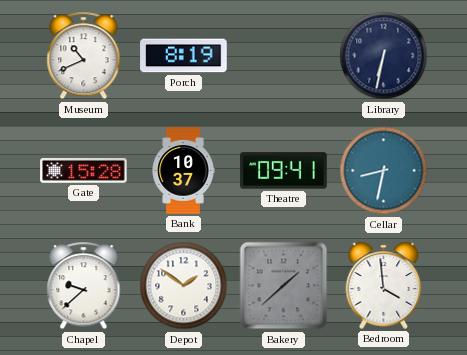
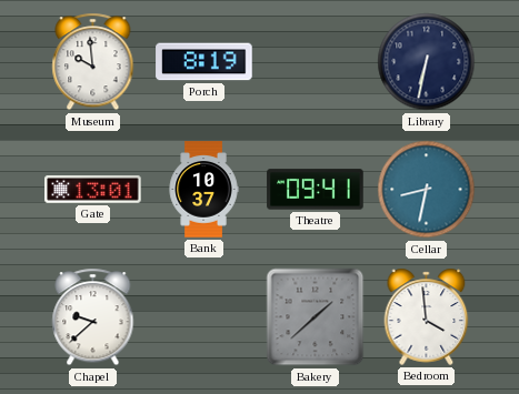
Museum: 10:41 -> 9:59 (93, 62)
Gate: 15:28 -> 13:01 (93, 190)
Depot: 1:51 -> none (184, 286)
